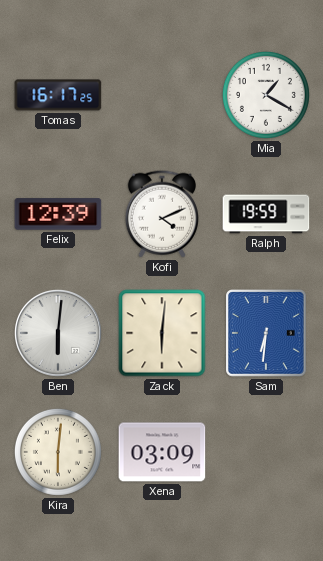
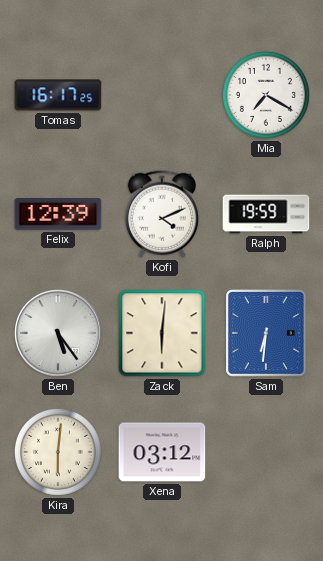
Mia: 1:20 -> 7:20 (266, 95)
Ben: 6:01 -> 5:24 (58, 333)
Xena: 03:09 -> 03:12 (162, 452)
